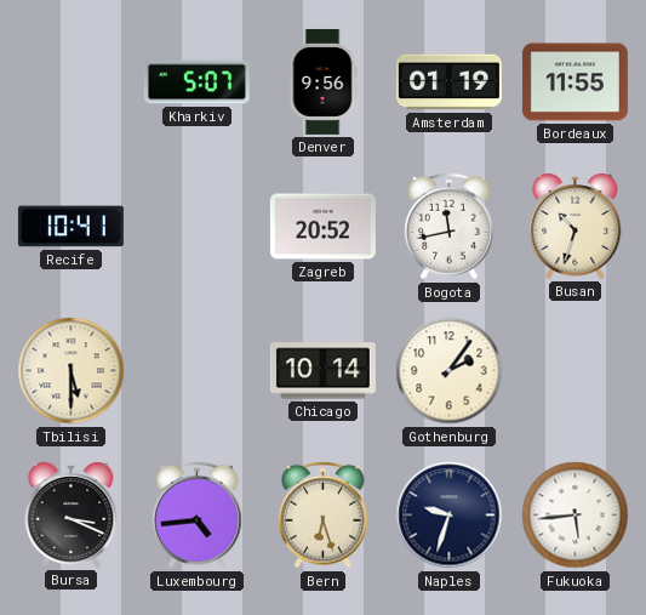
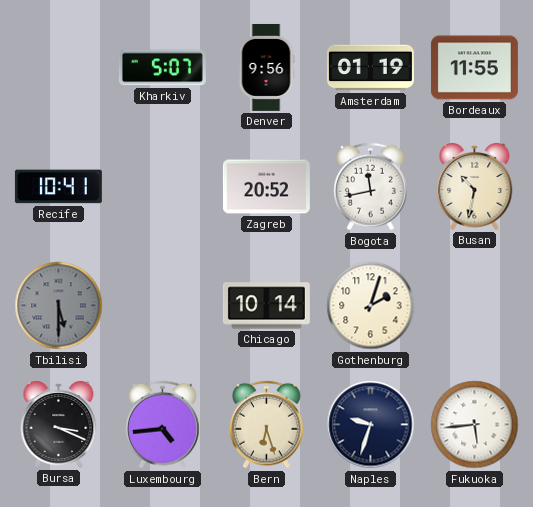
Busan: 10:33 -> 10:32 (475, 187)
Tbilisi dial: cream -> grey (59, 306)
Gothenburg: 2:06 -> 2:03 (371, 306)
